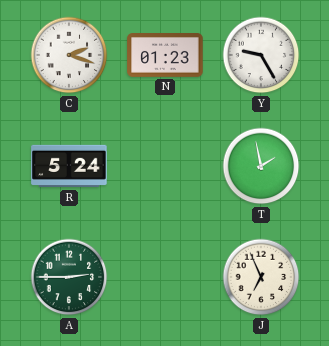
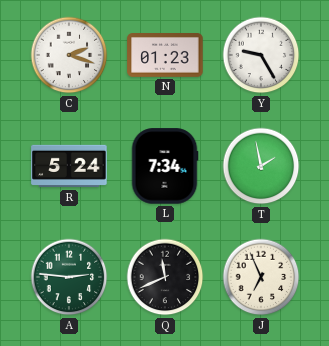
L: none -> 7:34 (165, 166)
A: 2:45 -> 2:46 (69, 277)
Q: none -> 11:41 (165, 277)
